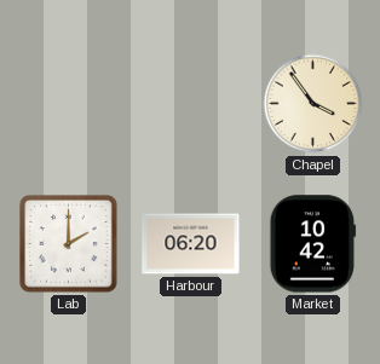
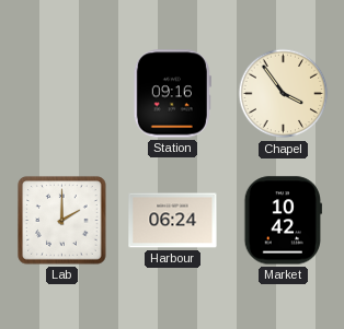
Station: none -> 09:16 (172, 94)
Harbour: 06:20 -> 06:24 (173, 221)
